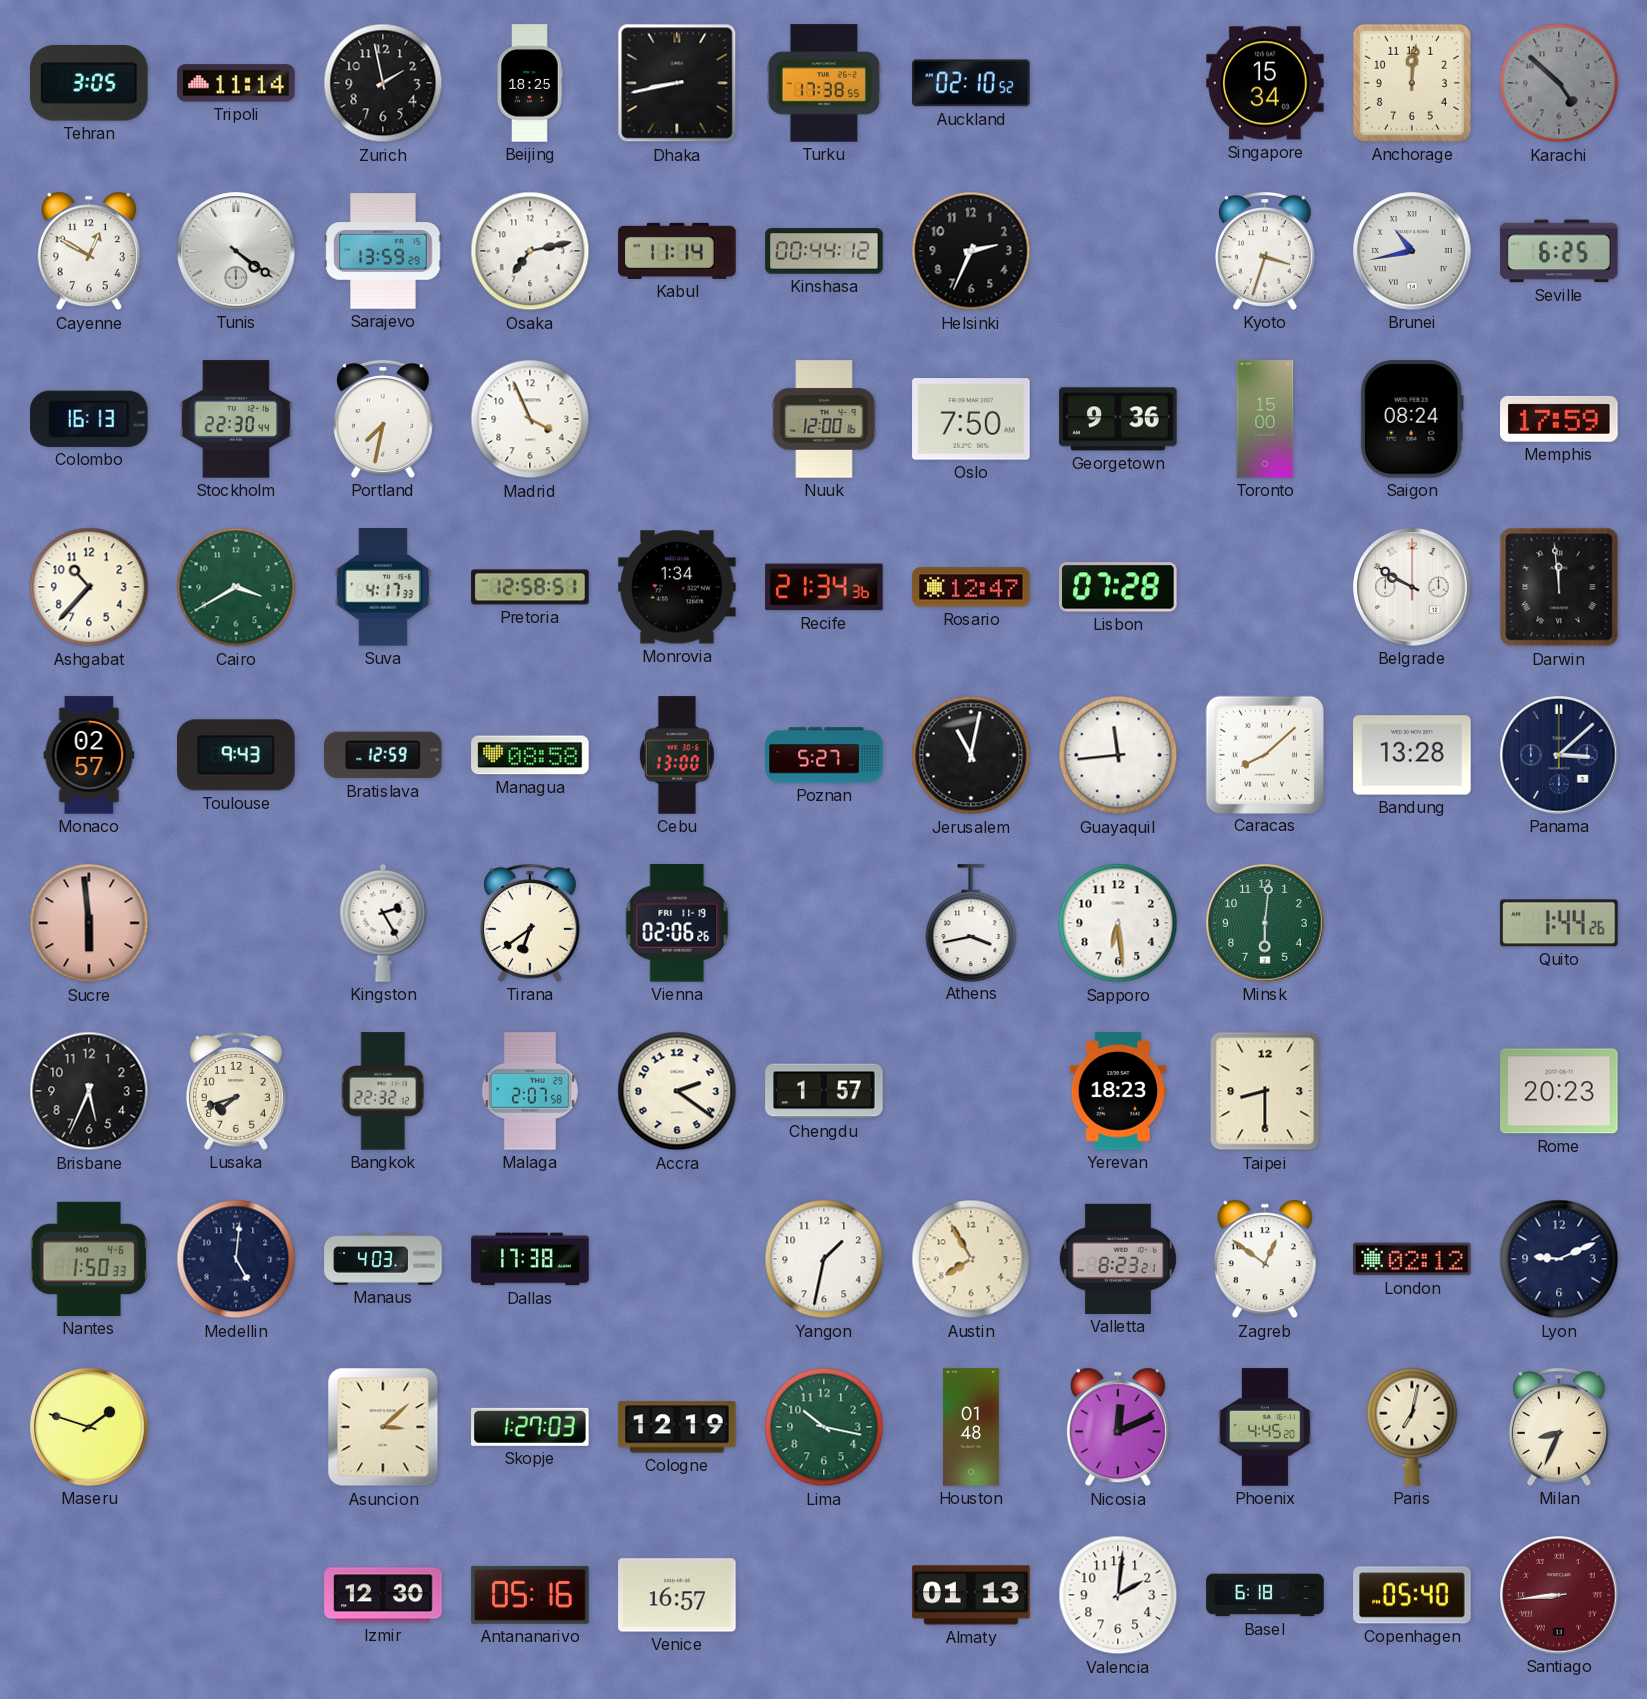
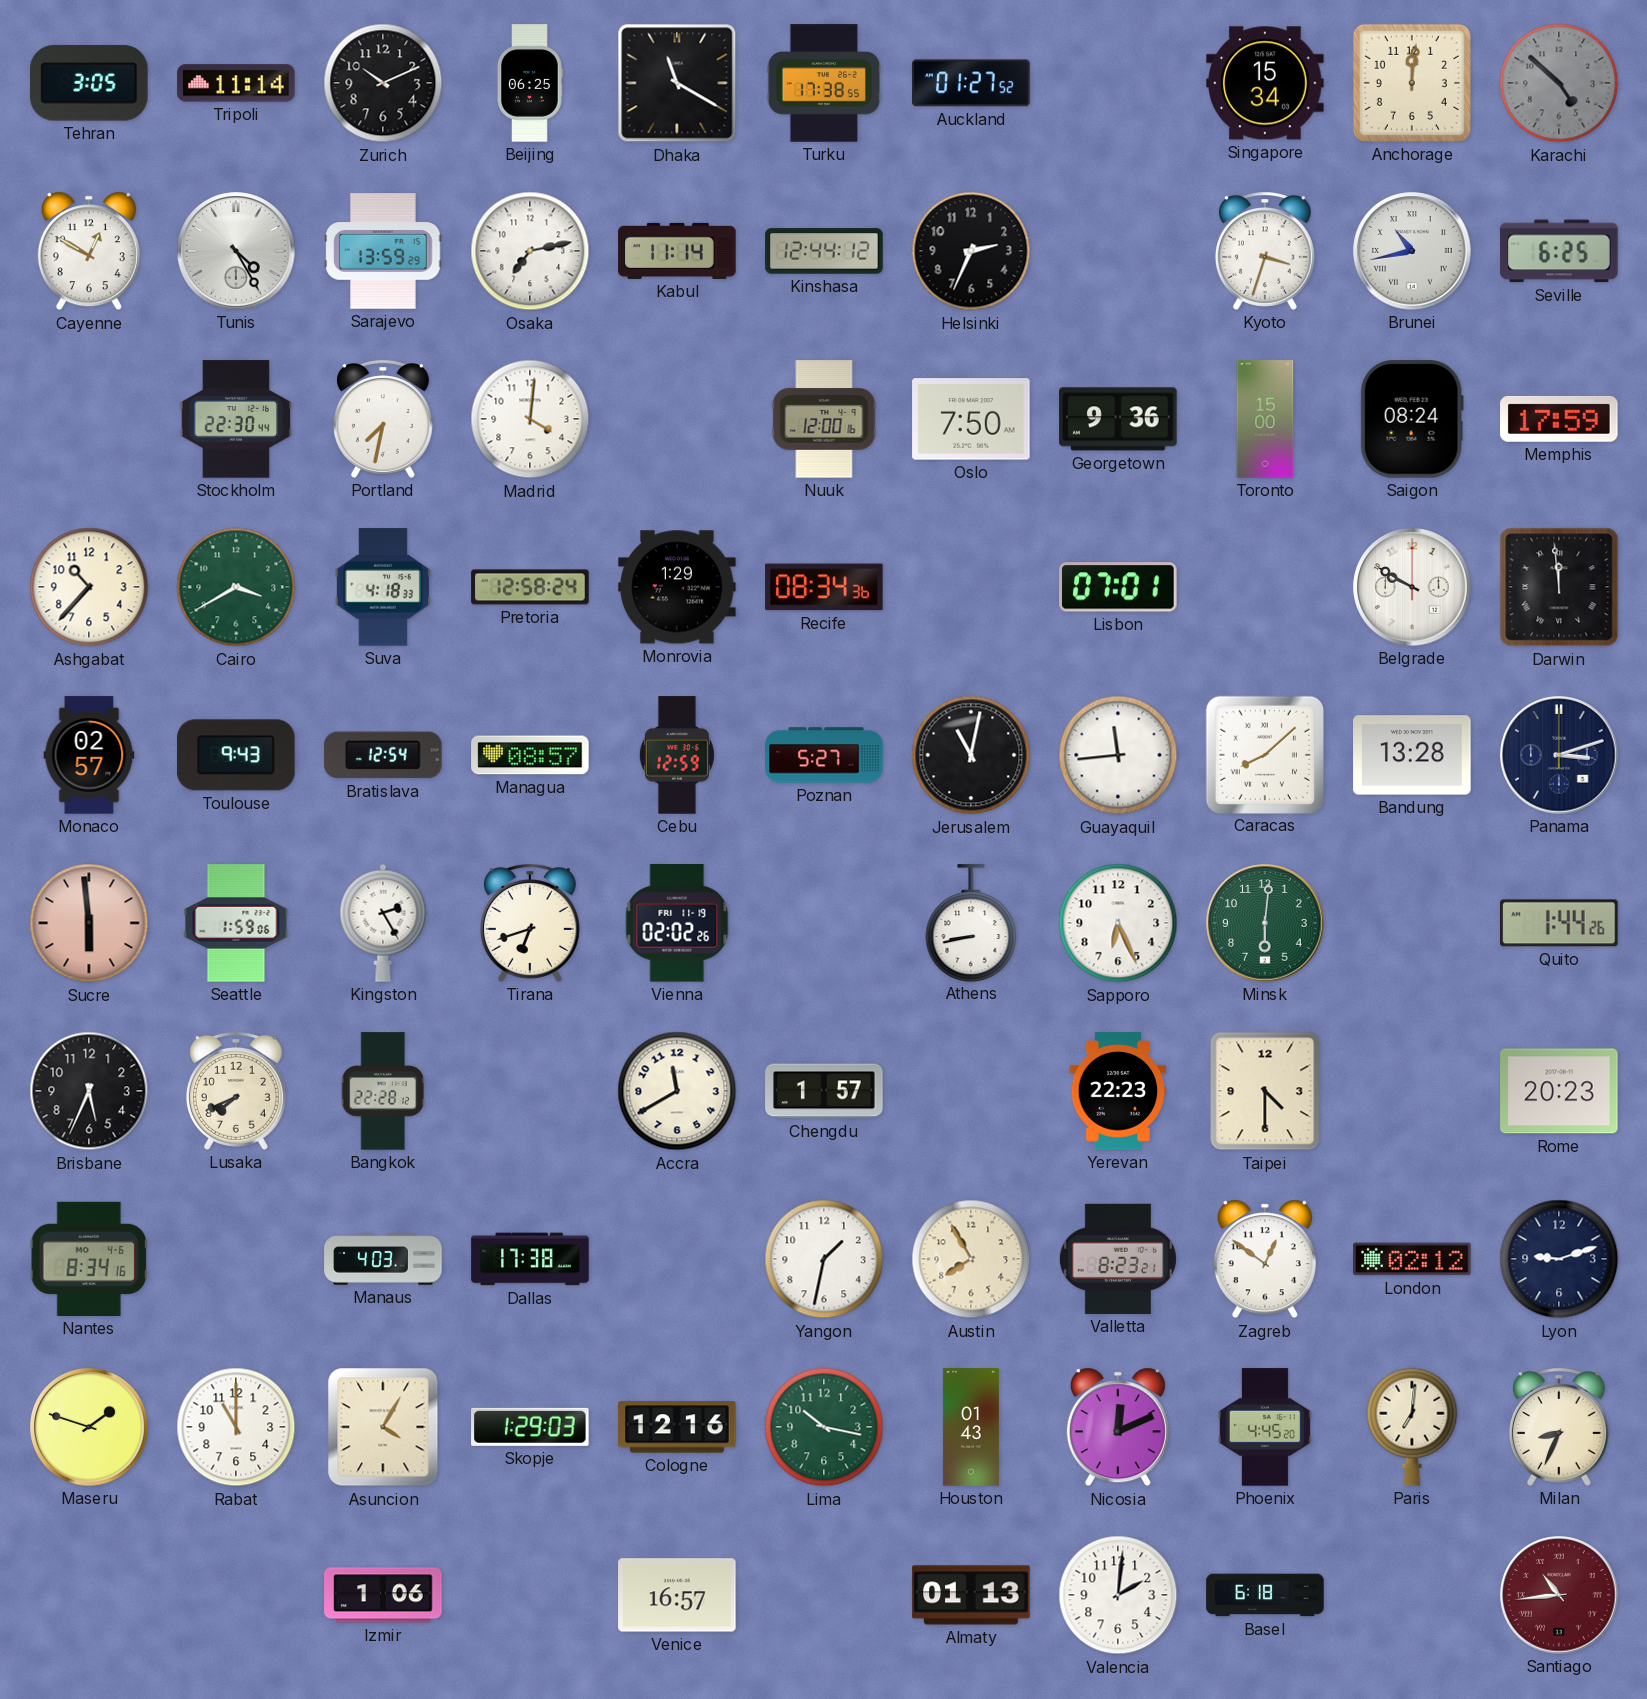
Zurich: 1:58 -> 10:11 (383, 83)
Beijing: 18:25 -> 06:25 (530, 83)
Dhaka: 8:43 -> 11:20 (677, 83)
Auckland: 02:10 -> 01:27 (971, 83)
Tunis: 4:21 -> 4:25 (236, 251)
Kinshasa: 00:44 -> 12:44 (824, 251)
Colombo: 16:13 -> none (90, 419)
Madrid: 3:56 -> 4:01 (530, 419)
Suva: 4:17 -> 4:18 (383, 587)
Pretoria: 12:58:51 -> 12:58:24 (530, 587)
Monrovia: 1:34 -> 1:29 (677, 587)
Recife: 21:34 -> 08:34 (824, 587)
Rosario: 12:47 -> none (971, 587)
Lisbon: 07:28 -> 07:01 (1118, 587)
Bratislava: 12:59 -> 12:54 (383, 755)
Managua: 08:58 -> 08:57 (530, 755)
Cebu: 13:00 -> 12:59 (677, 755)
Panama: 3:08 -> 3:12 (1559, 755)
Seattle: none -> 1:59 (236, 923)
Tirana: 6:39 -> 6:42 (530, 924)
Vienna: 02:06 -> 02:02 (677, 923)
Athens: 3:43 -> 8:43 (971, 923)
Sapporo: 6:29 -> 6:26 (1118, 923)
Lusaka: 7:42 -> 7:41 (236, 1092)
Bangkok: 22:32 -> 22:28 (383, 1091)
Malaga: 2:07 -> none (530, 1091)
Accra: 2:21 -> 11:40 (677, 1091)
Yerevan: 18:23 -> 22:23 (1118, 1091)
Taipei: 8:30 -> 4:30 (1265, 1091)
Nantes: 1:50 -> 8:34 (89, 1259)
Medellin: 5:01 -> none (236, 1259)
Lyon: 9:11 -> 9:12 (1559, 1259)
Rabat: none -> 11:00 (236, 1427)
Asuncion: 3:08 -> 4:05 (383, 1427)
Skopje: 1:27 -> 1:29 (530, 1427)
Cologne: 12:19 -> 12:16 (677, 1427)
Houston: 01:48 -> 01:43 (971, 1427)
Paris: 7:02 -> 7:01 (1412, 1427)
Izmir: 12:30 -> 1:06 (383, 1595)
Antananarivo: 05:16 -> none (530, 1595)
Copenhagen: 05:40 -> none (1412, 1595)
Santiago: 8:44 -> 10:44 (1559, 1595)
